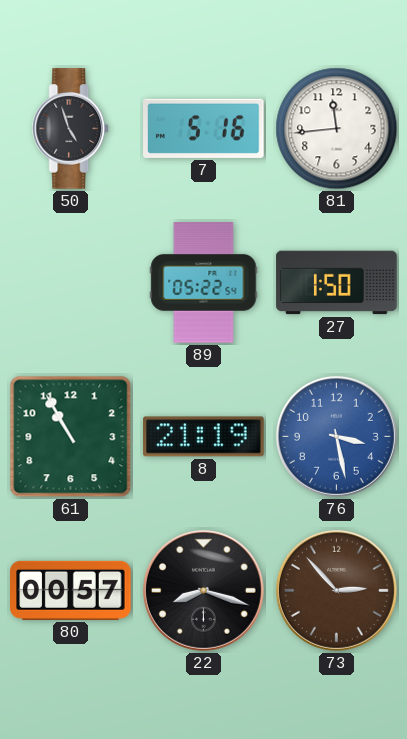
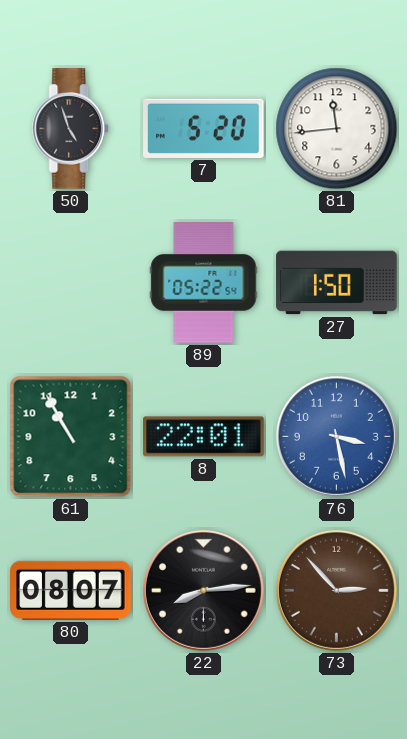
7: 5:16 -> 5:20 (204, 128)
8: 21:19 -> 22:01 (204, 437)
80: 00:57 -> 08:07 (71, 590)
22: 8:18 -> 8:14 (203, 590)
